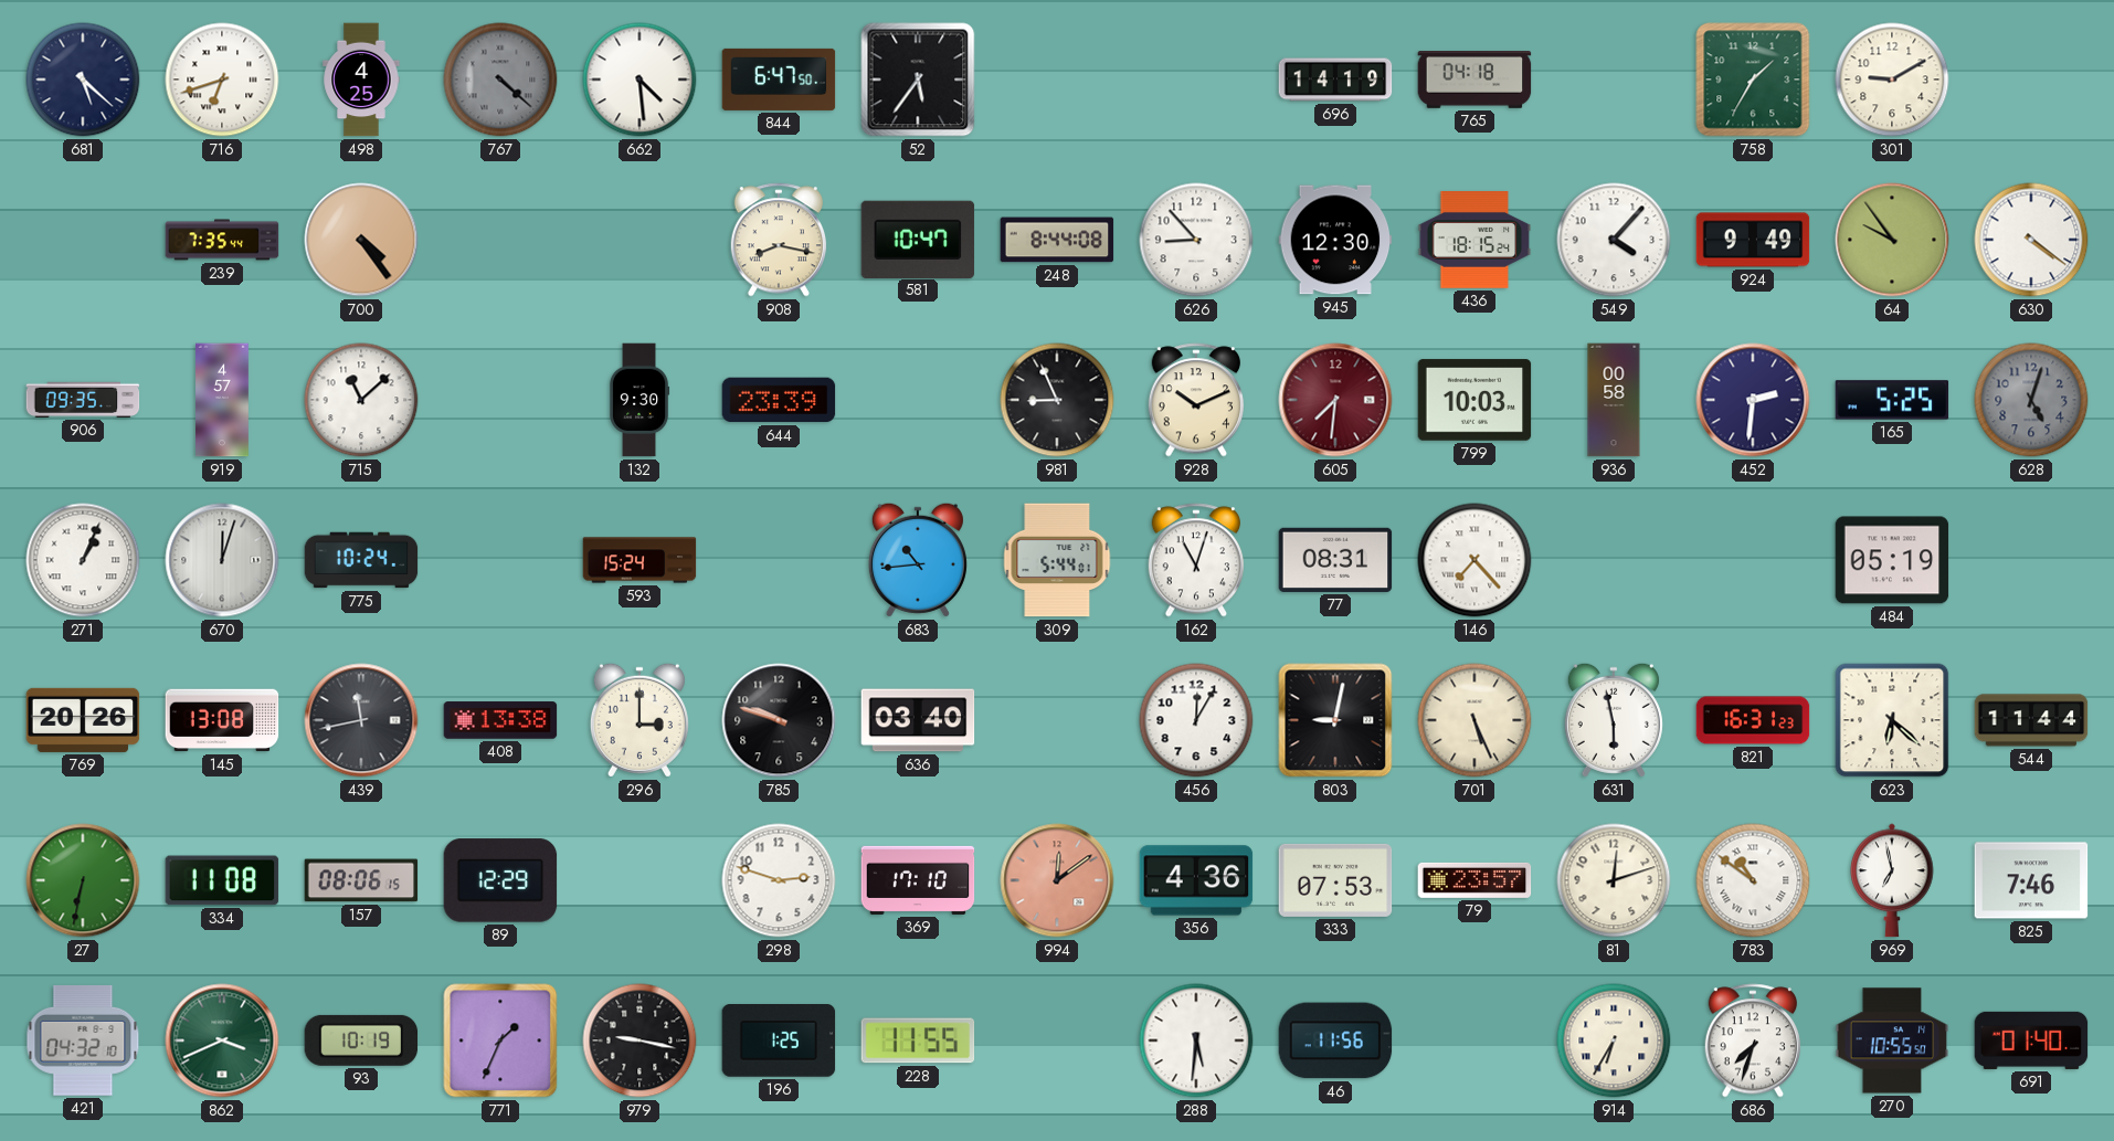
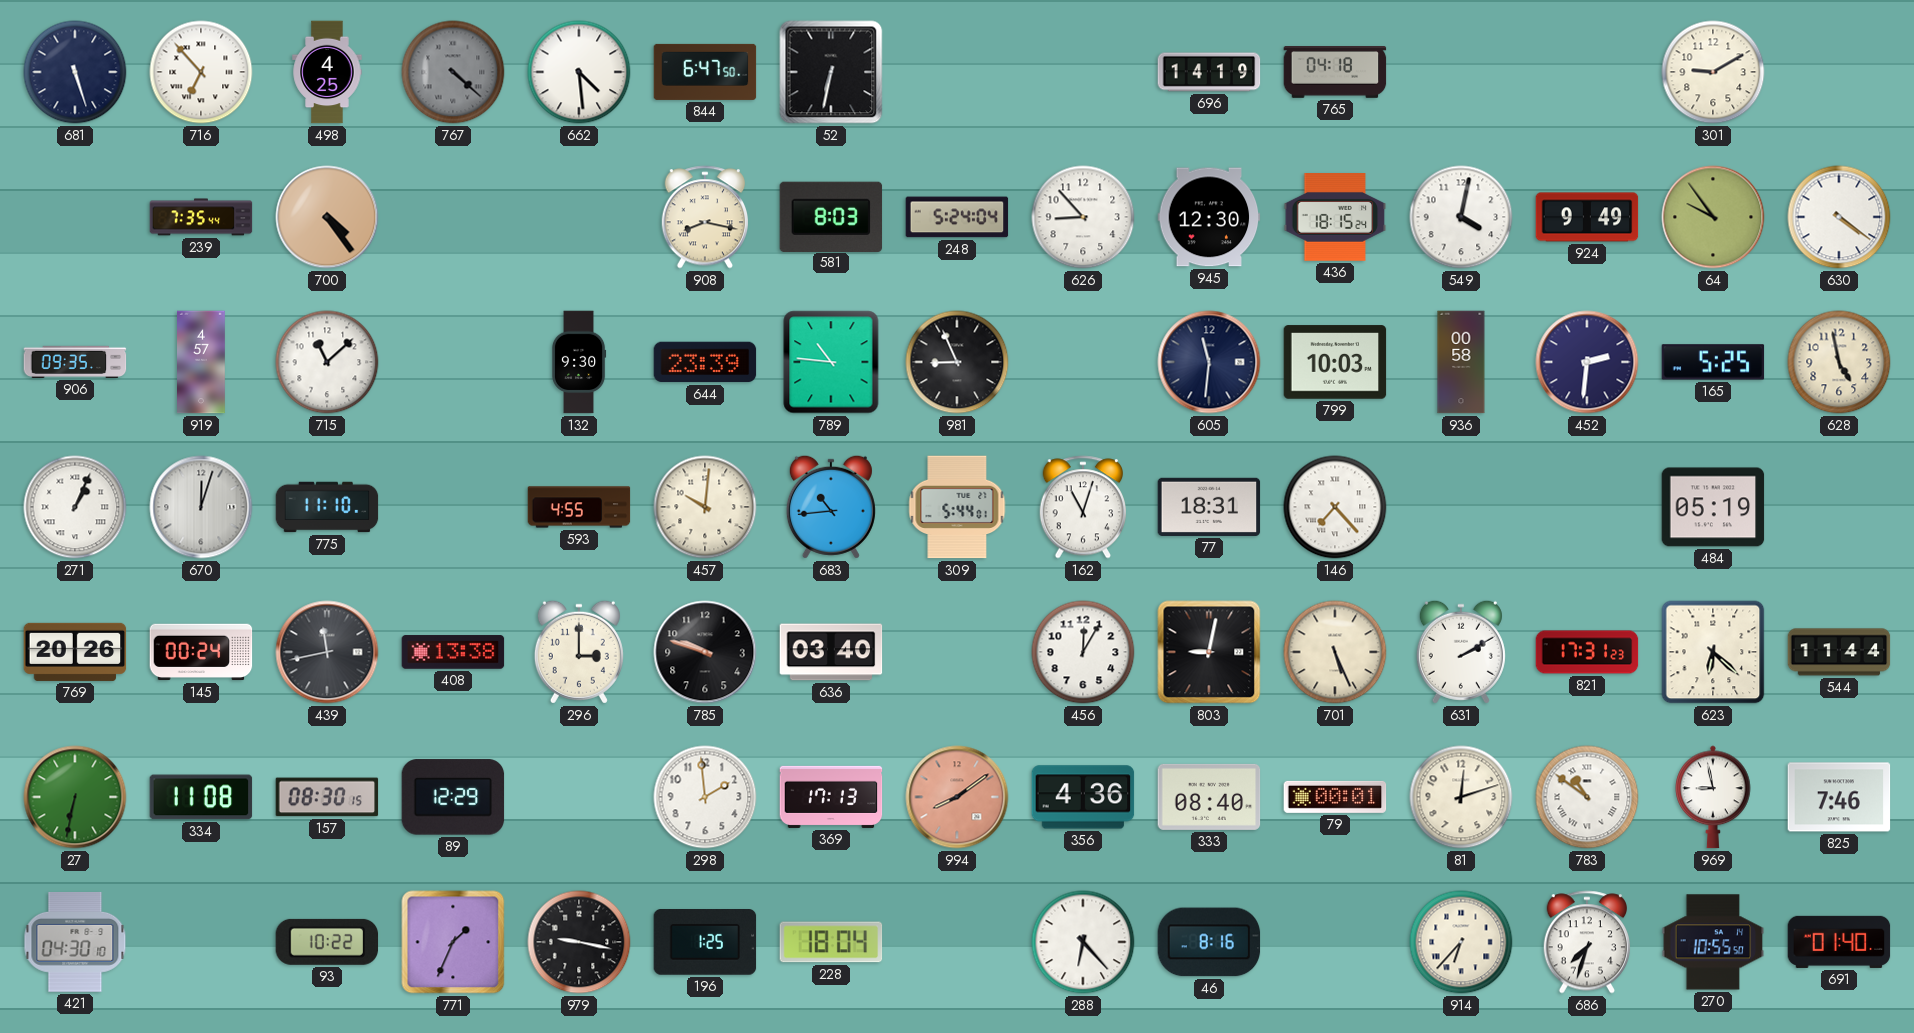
681: 5:22 -> 5:27 (75, 72)
716: 6:42 -> 6:53 (201, 72)
52: 5:36 -> 6:32 (831, 72)
758: 1:35 -> none (1753, 80)
581: 10:47 -> 8:03 (831, 216)
248: 8:44 -> 5:24 (957, 217)
549: 4:07 -> 4:02 (1461, 217)
789: none -> 10:46 (831, 362)
928: 10:11 -> none (1195, 400)
605: 7:31 -> 11:31 (1209, 362)
605 dial: burgundy -> navy (1209, 362)
628: 5:03 -> 4:58 (1839, 362)
628 dial: grey -> cream (1839, 362)
775: 10:24 -> 11:10 (327, 507)
593: 15:24 -> 4:55 (579, 507)
457: none -> 10:01 (705, 507)
77: 08:31 -> 18:31 (1209, 507)
145: 13:08 -> 00:24 (201, 652)
631: 5:58 -> 2:10 (1461, 652)
821: 16:31 -> 17:31 (1587, 652)
157: 08:06 -> 08:30 (327, 797)
298: 2:48 -> 1:59 (705, 797)
369: 17:10 -> 17:13 (831, 797)
994: 12:09 -> 8:09 (957, 797)
333: 07:53 -> 08:40 (1209, 797)
79: 23:57 -> 00:01 (1335, 797)
969: 6:58 -> 8:58 (1713, 797)
421: 04:32 -> 04:30 (75, 942)
862: 3:41 -> none (222, 1040)
93: 10:19 -> 10:22 (327, 942)
228: 11:55 -> 18:04 (831, 942)
288: 5:31 -> 6:23 (1083, 942)
46: 11:56 -> 8:16 (1209, 942)
914: 6:35 -> 6:37 (1461, 942)
